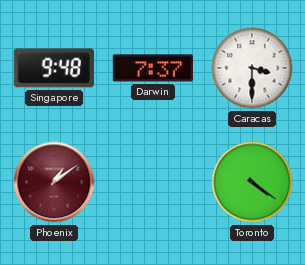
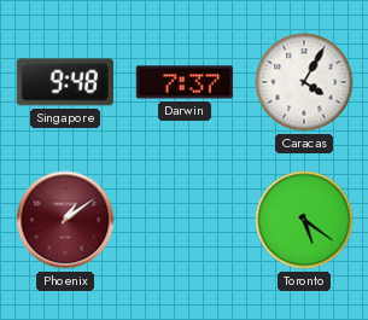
Caracas: 3:30 -> 4:05 (304, 82)
Toronto: 4:21 -> 5:21 (304, 220)
